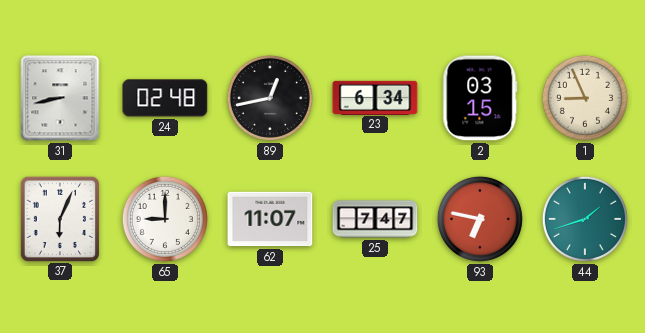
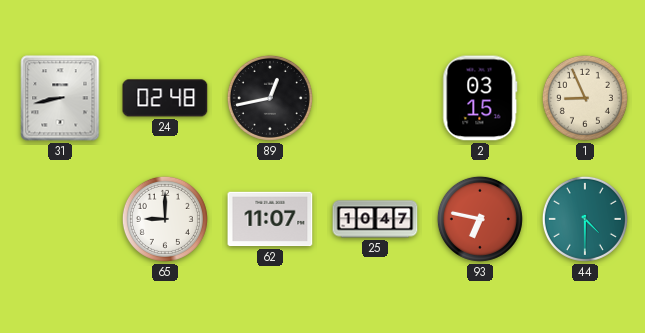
23: 6:34 -> none (375, 97)
37: 6:04 -> none (59, 218)
25: 7:47 -> 10:47 (375, 219)
44: 1:42 -> 4:30 (585, 219)
